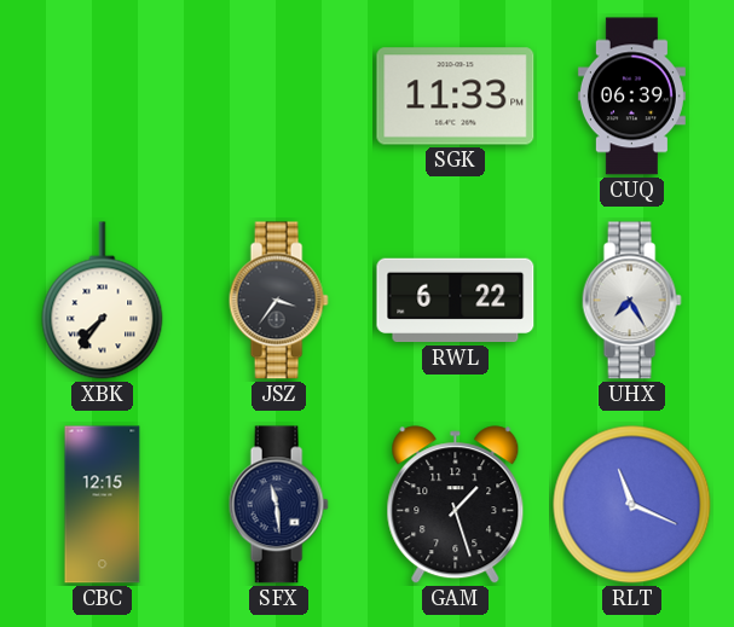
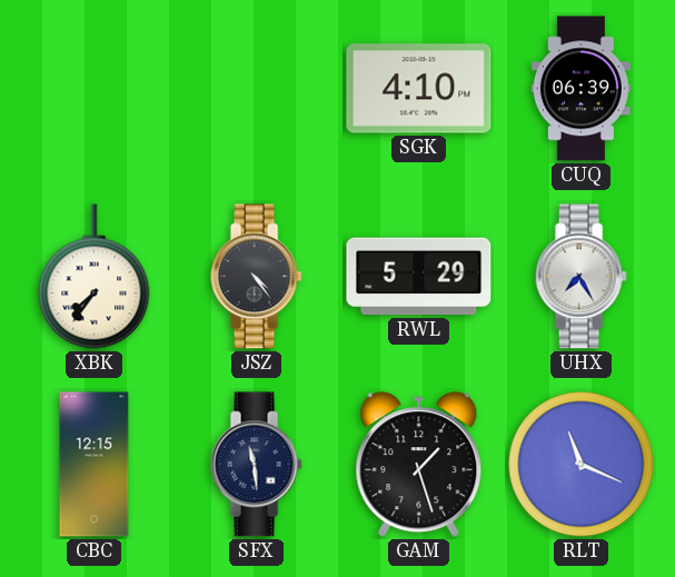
SGK: 11:33 -> 4:10 (419, 89)
JSZ: 3:36 -> 4:24 (256, 277)
RWL: 6:22 -> 5:29 (419, 277)
